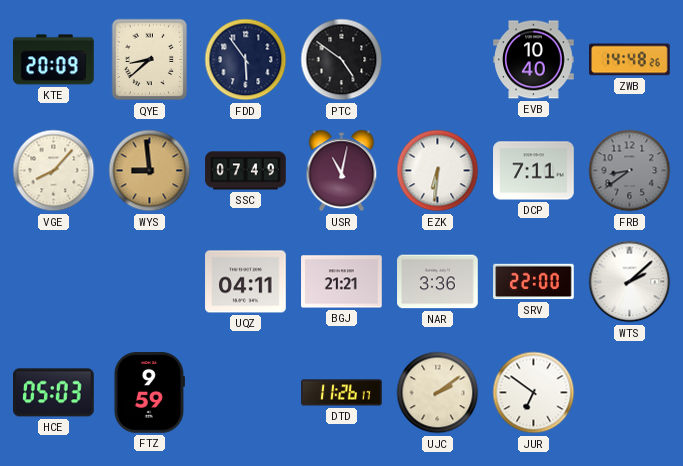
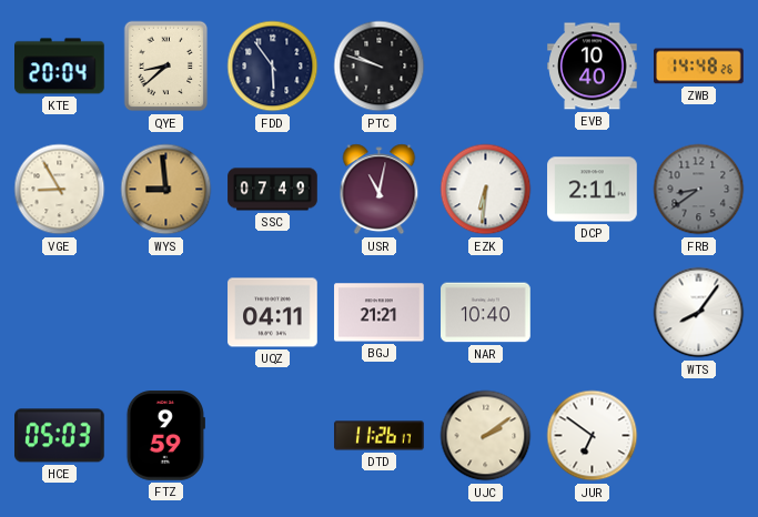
KTE: 20:09 -> 20:04 (60, 67)
PTC: 4:51 -> 9:48 (380, 67)
VGE: 8:07 -> 8:55 (60, 190)
DCP: 7:11 -> 2:11 (593, 190)
NAR: 3:36 -> 10:40 (486, 313)
SRV: 22:00 -> none (534, 282)
WTS: 2:08 -> 8:06 (699, 313)
